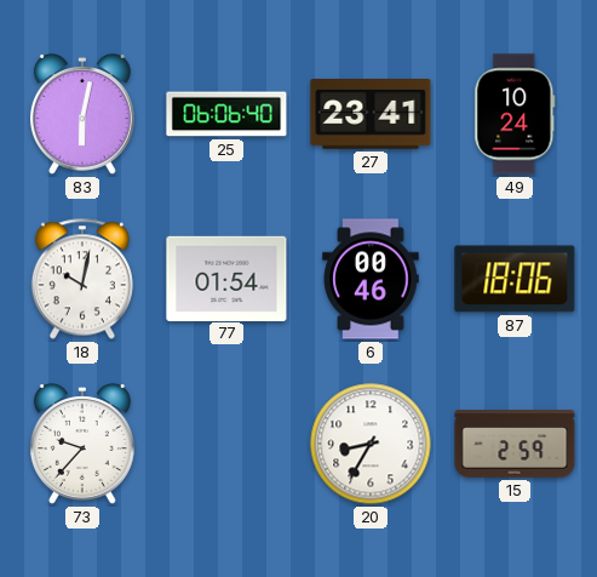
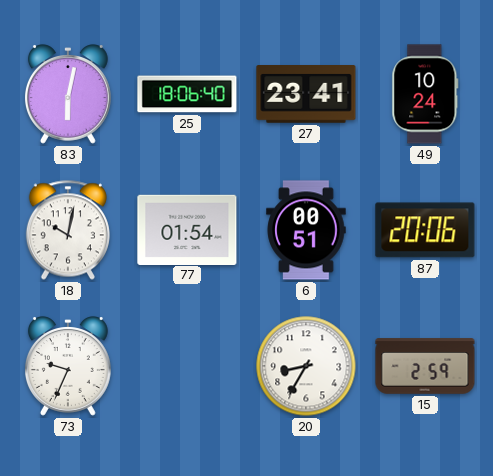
25: 06:06 -> 18:06 (187, 94)
6: 00:46 -> 00:51 (306, 230)
87: 18:06 -> 20:06 (425, 230)
73: 9:37 -> 9:34 (68, 366)
